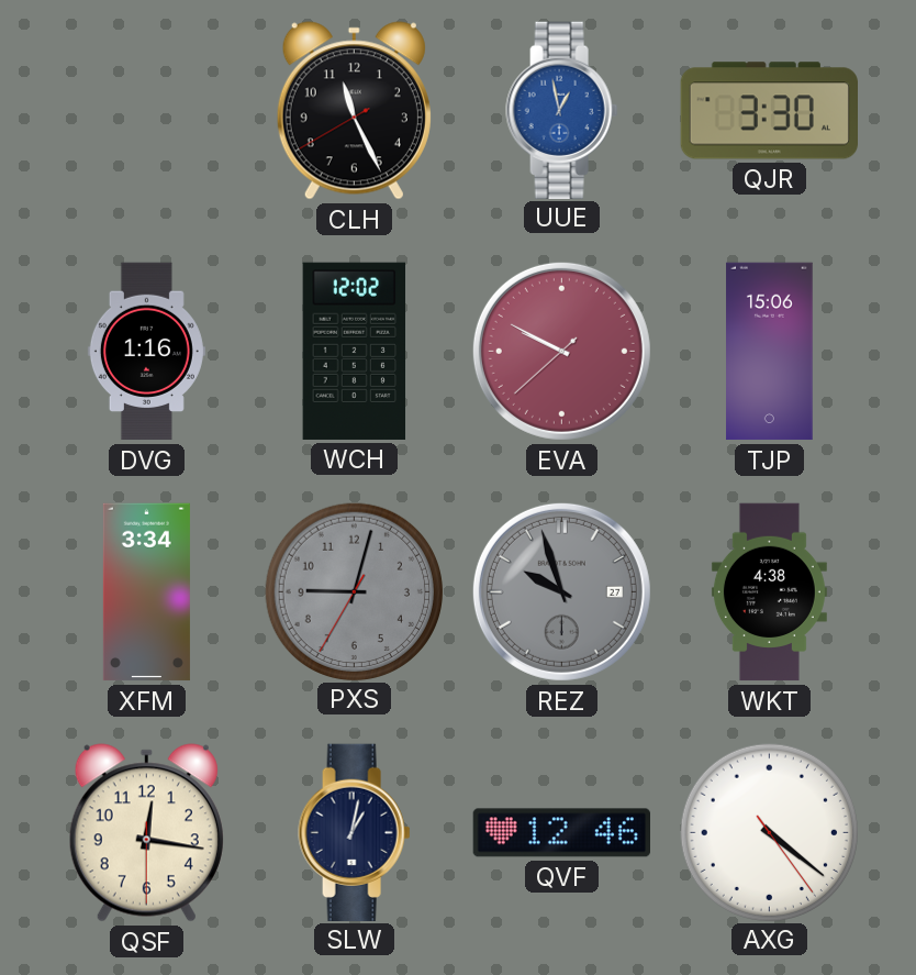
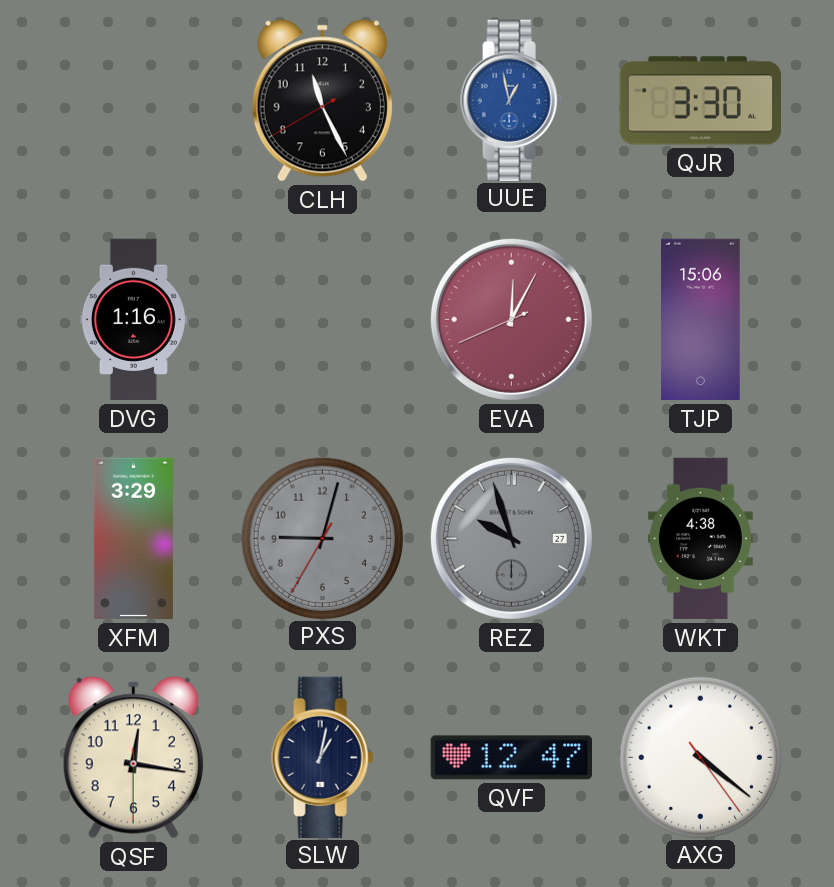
WCH: 12:02 -> none (355, 351)
EVA: 9:49 -> 12:04 (511, 319)
XFM: 3:34 -> 3:29 (133, 539)
QVF: 12:46 -> 12:47 (511, 758)
